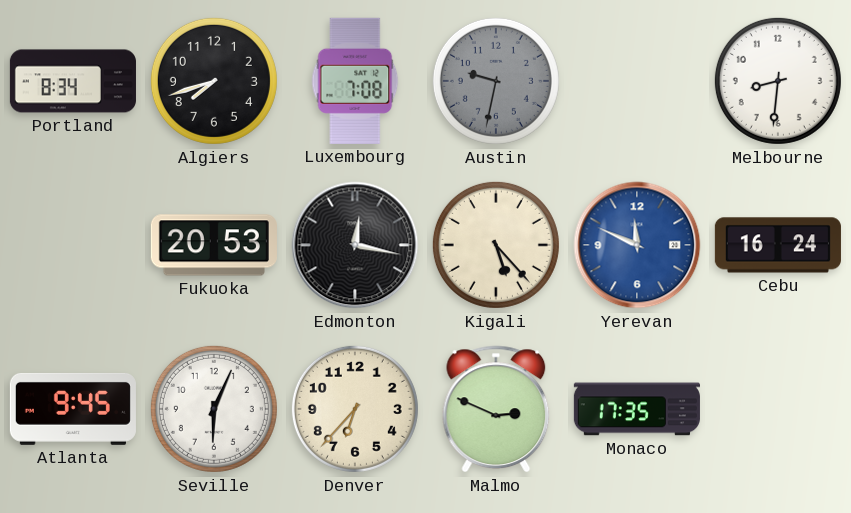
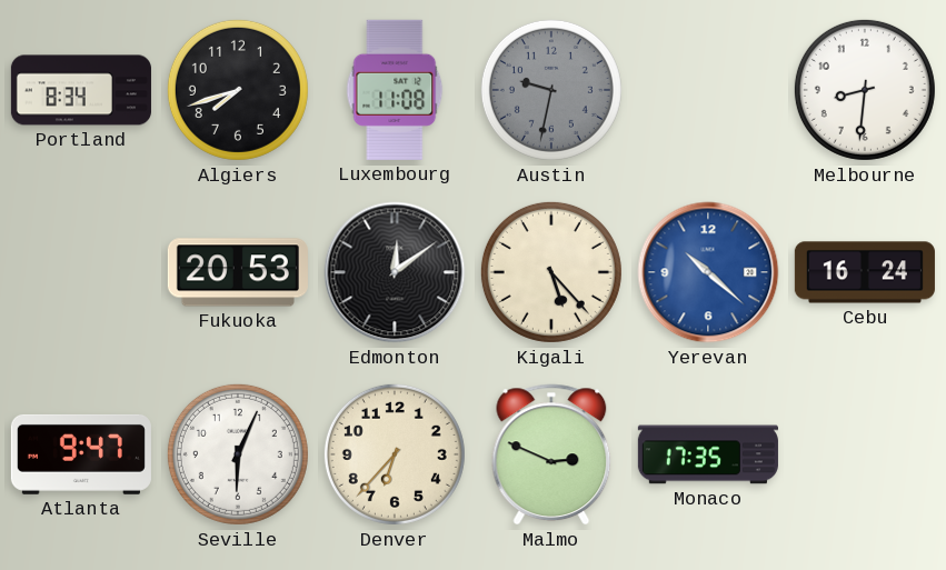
Luxembourg: 7:08 -> 11:08 (395, 90)
Edmonton: 12:17 -> 12:09 (395, 272)
Yerevan: 11:49 -> 10:22 (708, 272)
Atlanta: 9:45 -> 9:47 (81, 454)
